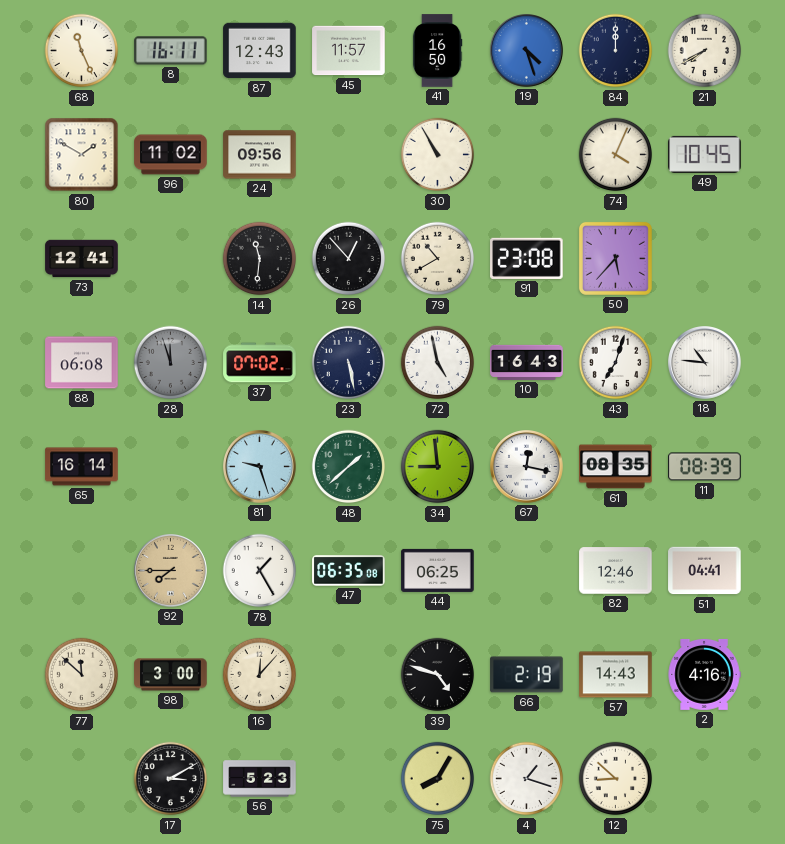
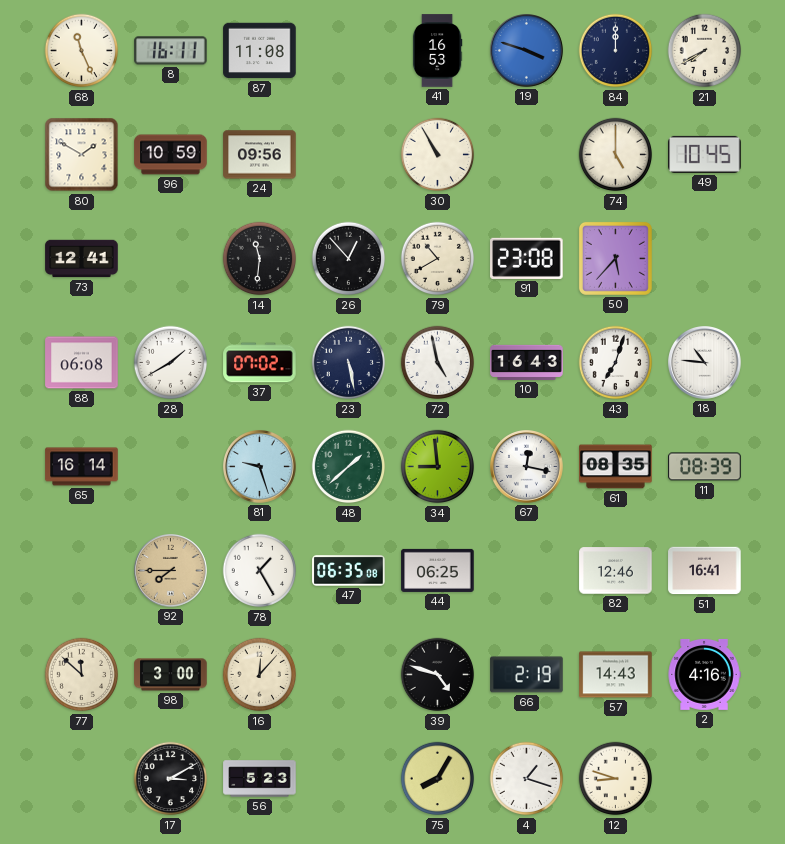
87: 12:43 -> 11:08 (260, 51)
45: 11:57 -> none (349, 51)
41: 16:50 -> 16:53 (437, 51)
19: 4:27 -> 3:48 (527, 51)
96: 11:02 -> 10:59 (171, 155)
74: 4:04 -> 5:00 (616, 155)
28: 11:57 -> 1:40 (171, 363)
28 dial: grey -> white (171, 363)
51: 04:41 -> 16:41 (705, 571)
12: 8:52 -> 8:48 (616, 779)
